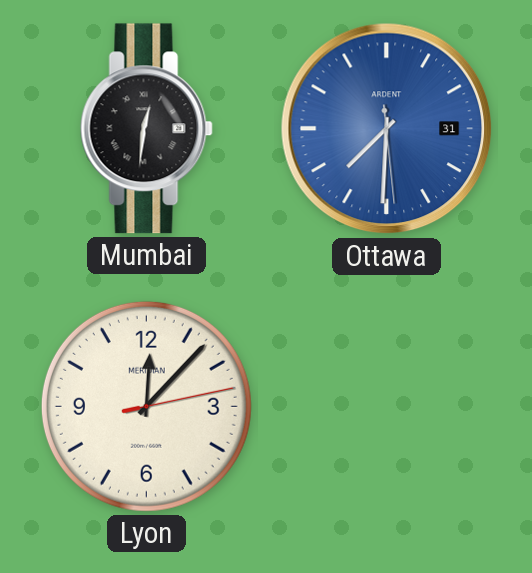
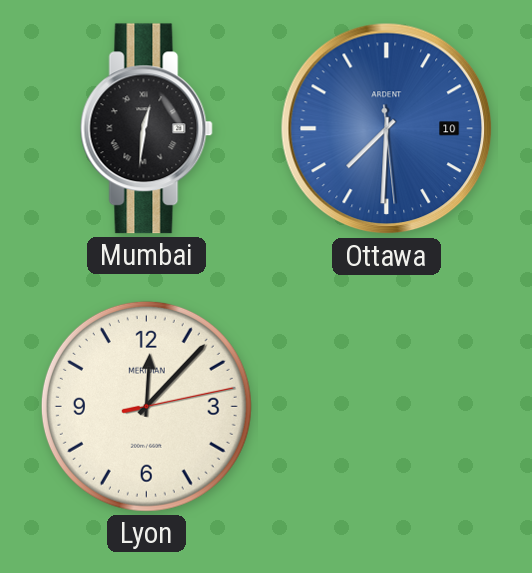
Ottawa date: 31 -> 10 (387, 129)
